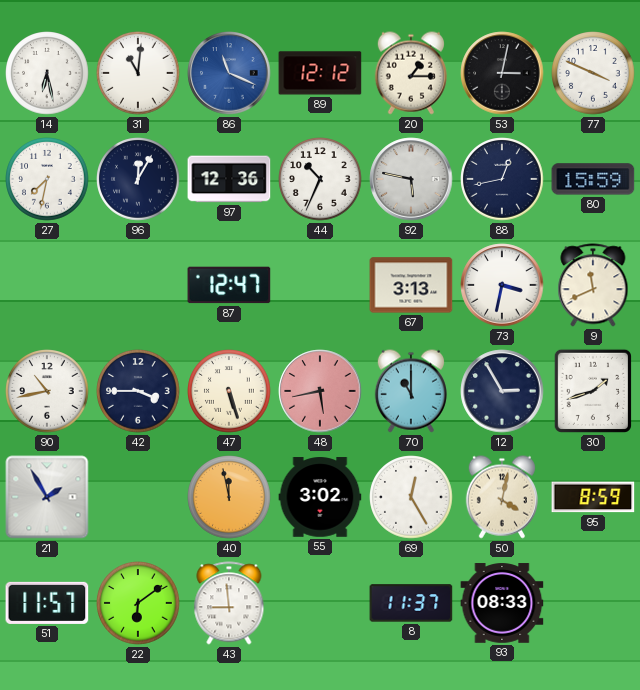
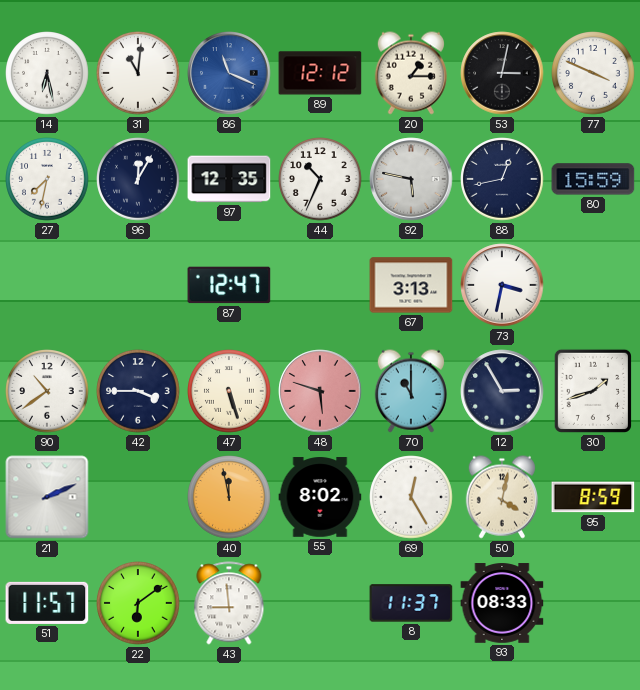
97: 12:36 -> 12:35 (229, 179)
9: 11:41 -> none (593, 285)
90: 10:43 -> 10:39 (47, 391)
48: 5:43 -> 5:48 (320, 391)
21: 1:55 -> 2:11 (47, 497)
55: 3:02 -> 8:02 (320, 497)
